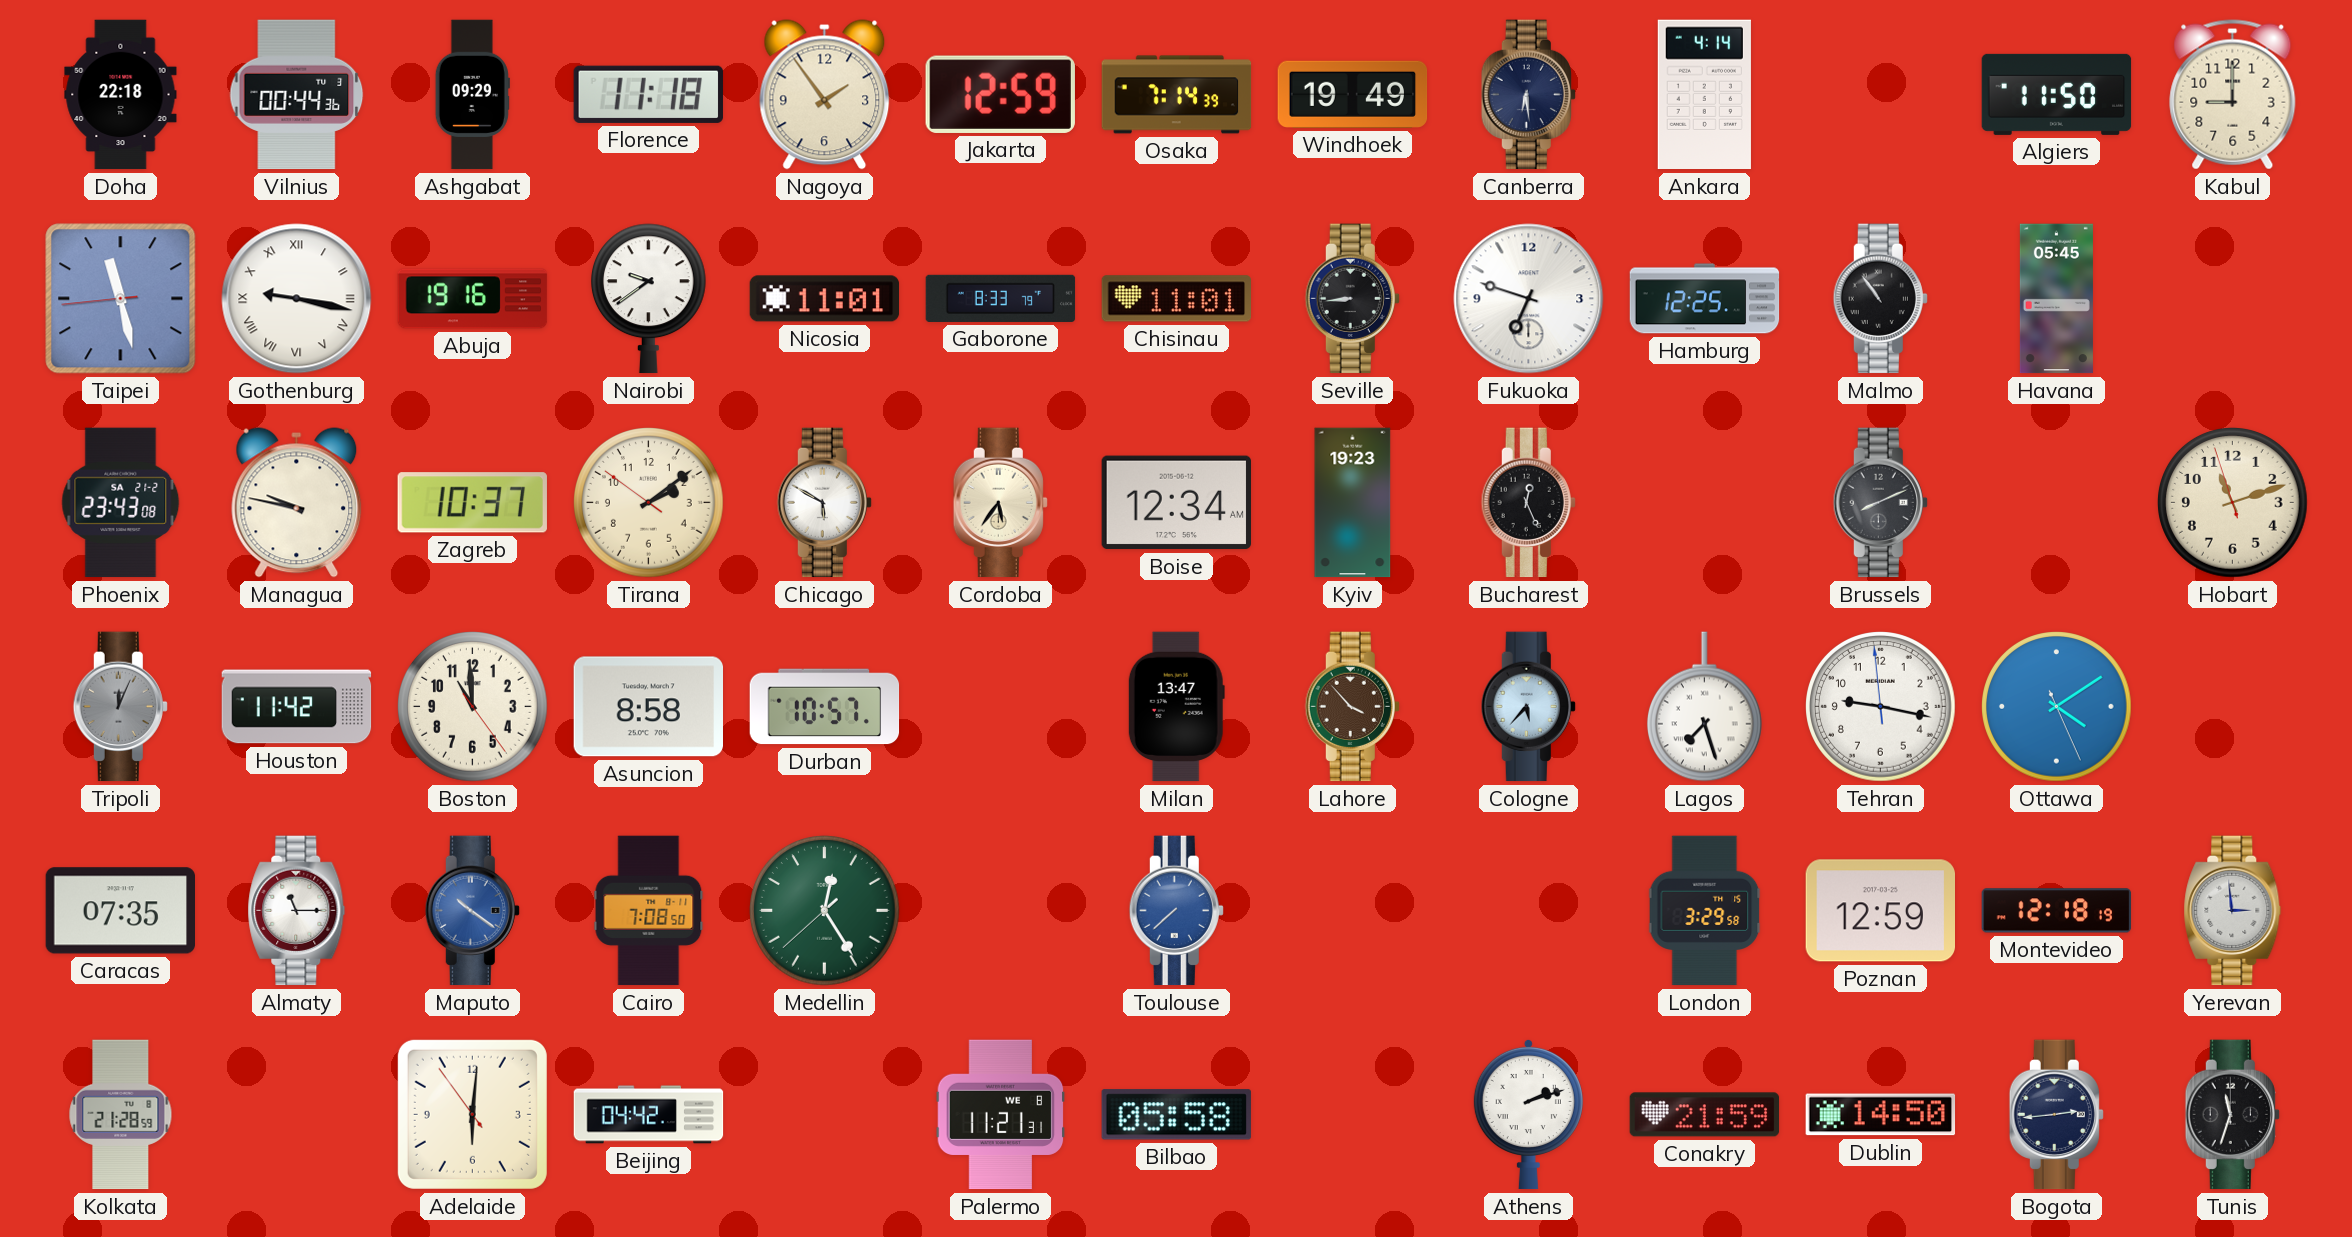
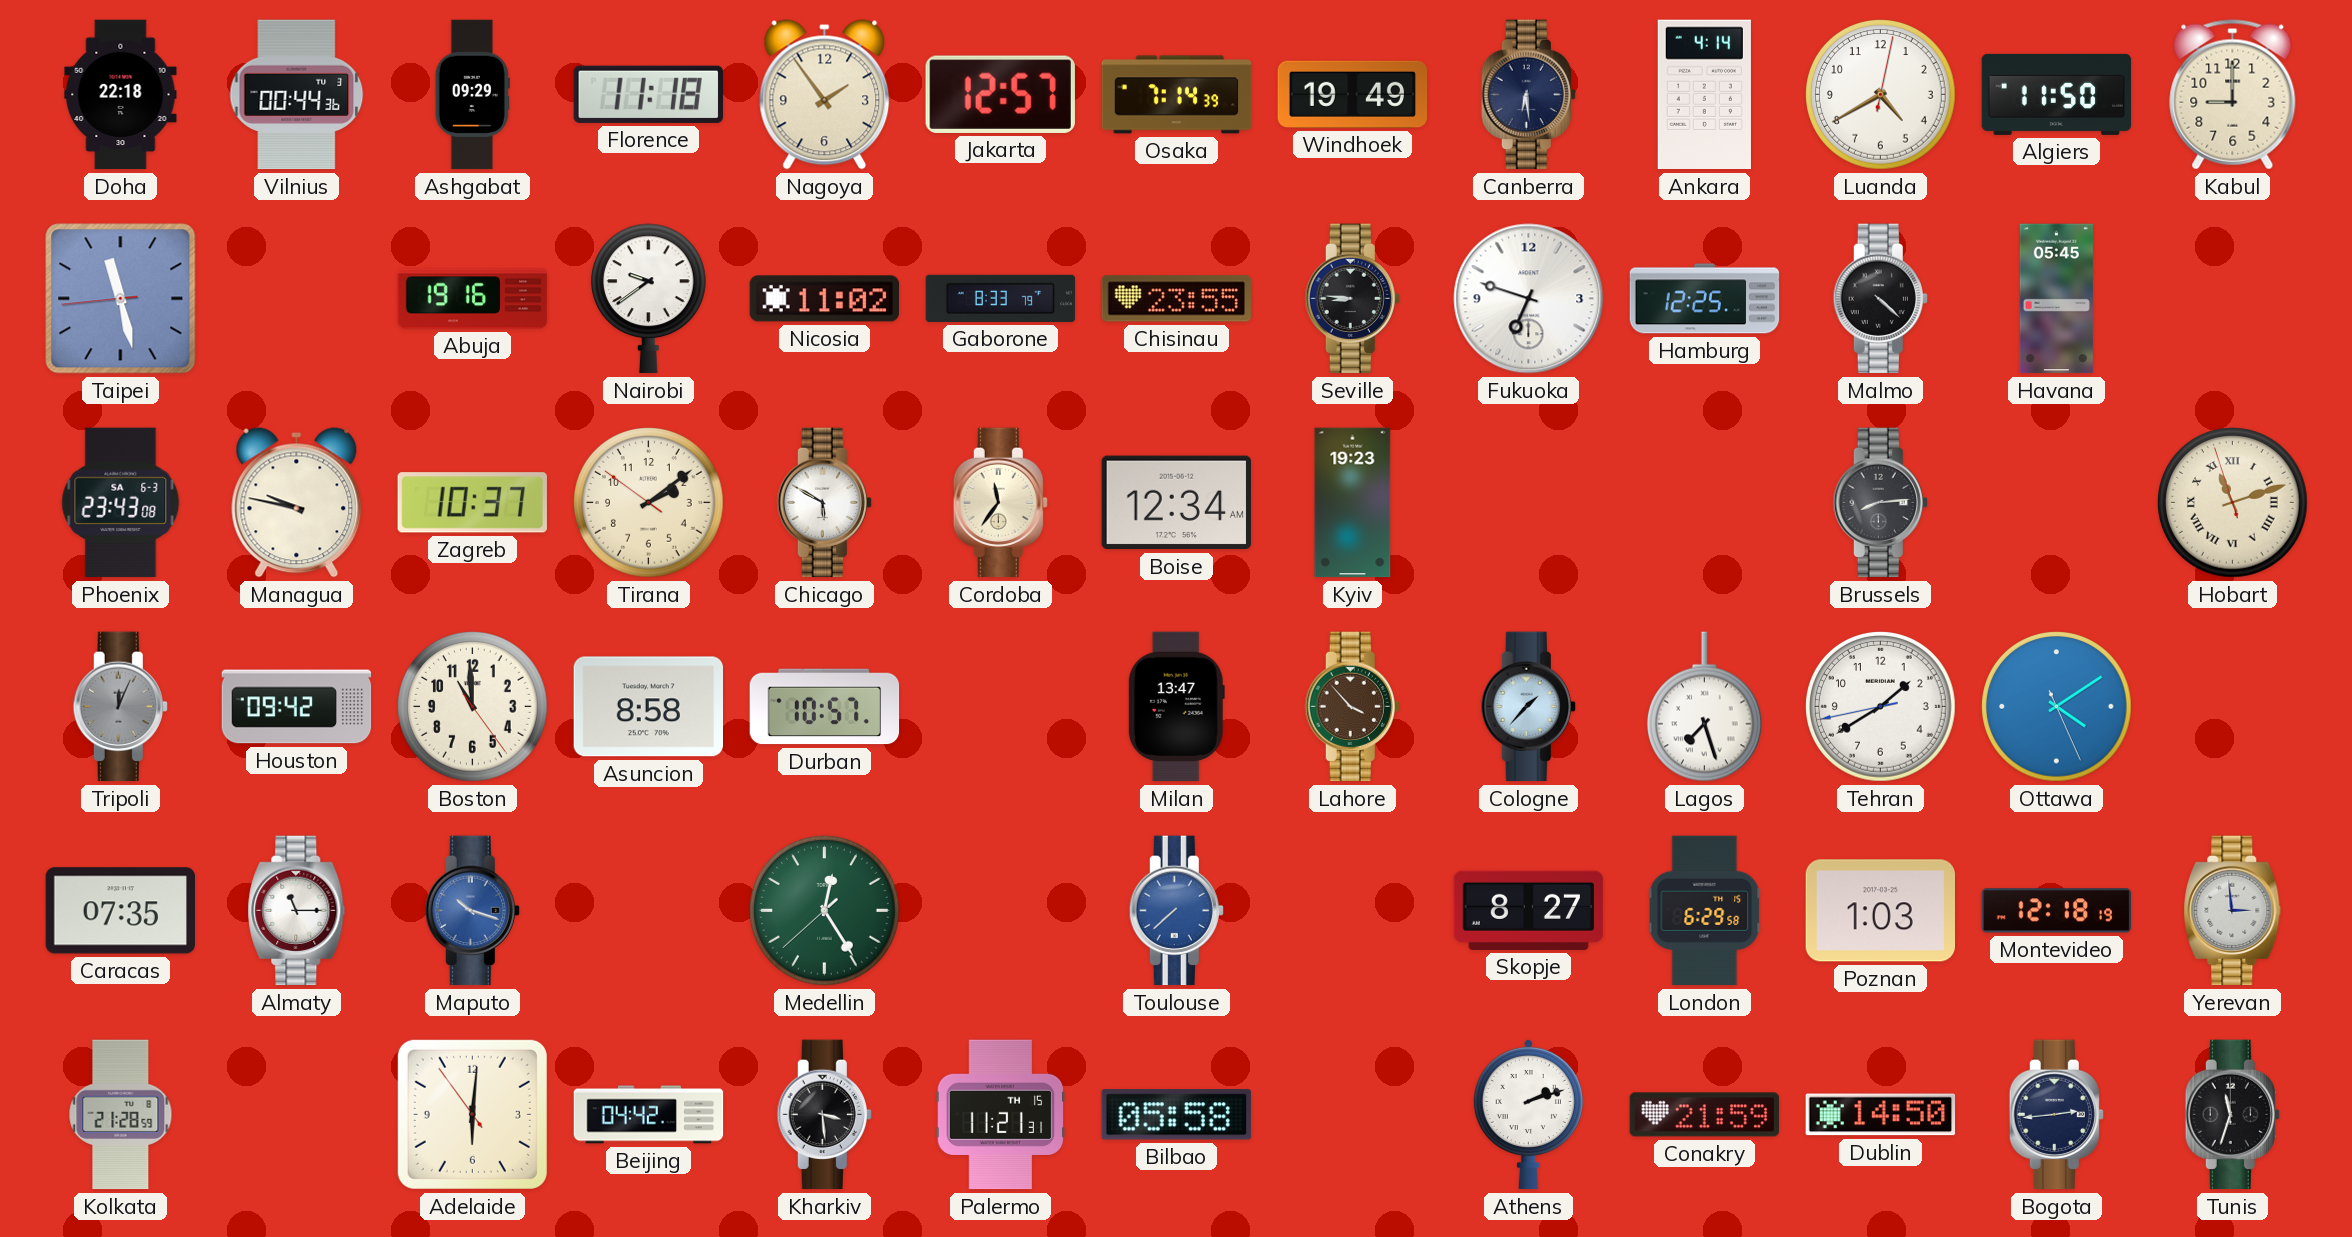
Jakarta: 12:59 -> 12:57 (1000, 94)
Luanda: none -> 4:40 (1881, 95)
Gothenburg: 9:17 -> none (297, 299)
Nicosia: 11:01 -> 11:02 (825, 299)
Chisinau: 11:01 -> 23:55 (1176, 299)
Seville: 8:44 -> 8:46 (1352, 299)
Malmo: 10:54 -> 4:22 (1880, 299)
Phoenix date: SA 21-2 -> SA 6-3 (121, 503)
Cordoba: 5:36 -> 11:36 (1000, 503)
Bucharest: 12:26 -> none (1528, 503)
Brussels: 8:11 -> 8:14 (1880, 503)
Hobart numerals: Arabic -> Roman (2233, 503)
Houston: 11:42 -> 09:42 (297, 707)
Cologne: 5:37 -> 1:37 (1528, 707)
Tehran: 9:16 -> 1:39 (1881, 707)
Maputo: 10:21 -> 10:18 (472, 911)
Cairo: 7:08 -> none (649, 911)
Skopje: none -> 8:27 (1529, 910)
London: 3:29 -> 6:29 (1705, 911)
Poznan: 12:59 -> 1:03 (1880, 911)
Kharkiv: none -> 3:29 (824, 1115)
Palermo date: WE 8 -> TH 15 (1001, 1115)
